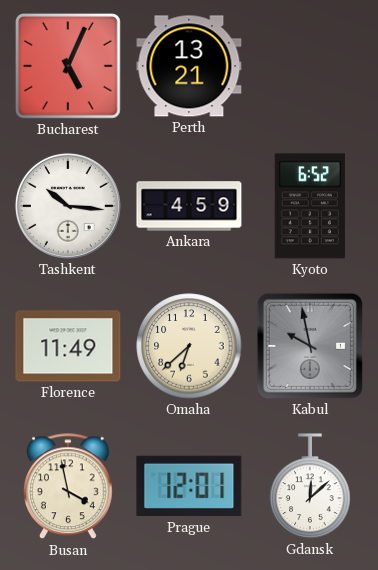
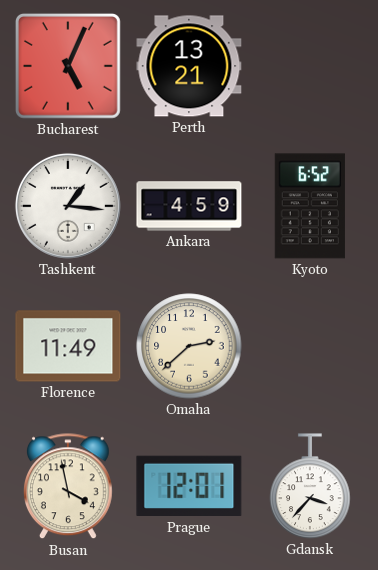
Tashkent: 10:16 -> 1:16 (68, 206)
Omaha: 6:38 -> 2:38 (189, 346)
Kabul: 9:58 -> none (310, 346)
Gdansk: 12:08 -> 3:37 (310, 486)
